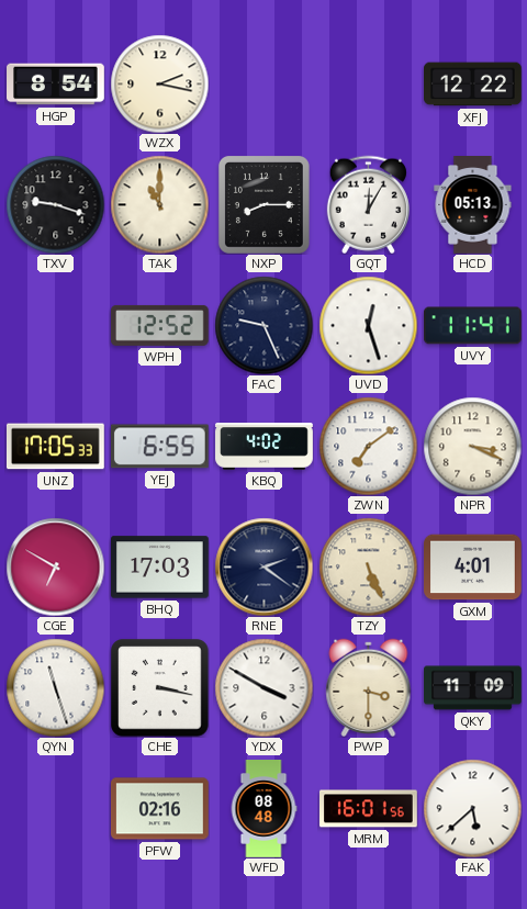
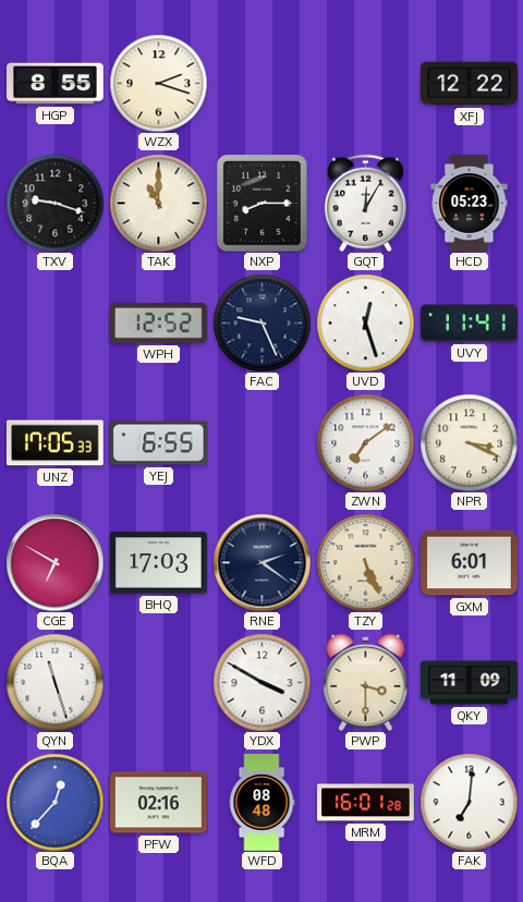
HGP: 8:54 -> 8:55 (56, 84)
WZX: 2:17 -> 2:18 (158, 83)
HCD: 05:13 -> 05:23 (470, 204)
KBQ: 4:02 -> none (265, 447)
GXM: 4:01 -> 6:01 (470, 563)
CHE: 3:17 -> none (159, 687)
BQA: none -> 12:37 (54, 802)
MRM: 16:01:56 -> 16:01:28 (366, 803)
FAK: 5:38 -> 7:01 (469, 802)
